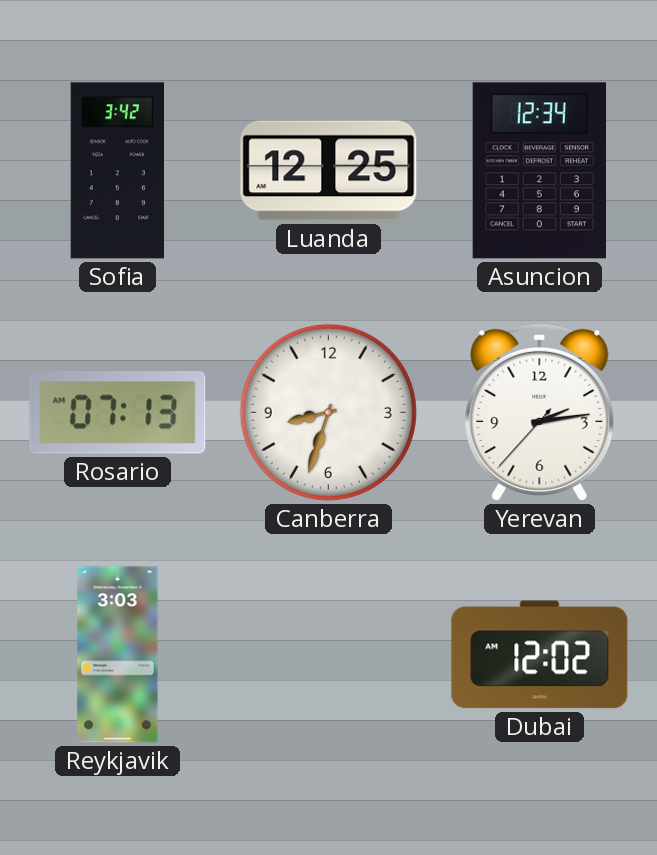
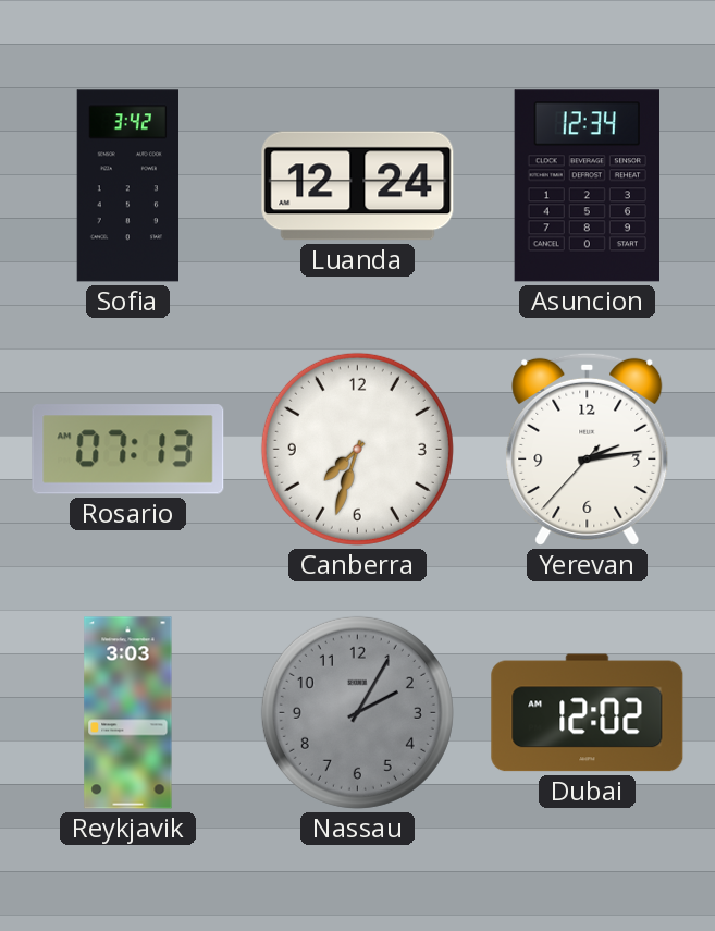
Luanda: 12:25 -> 12:24 (358, 186)
Canberra: 8:33 -> 7:33 (357, 449)
Nassau: none -> 2:05 (357, 712)
